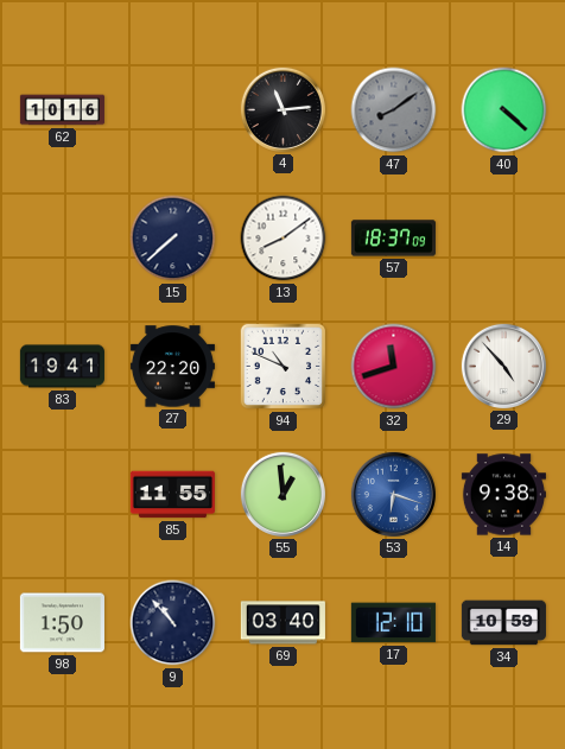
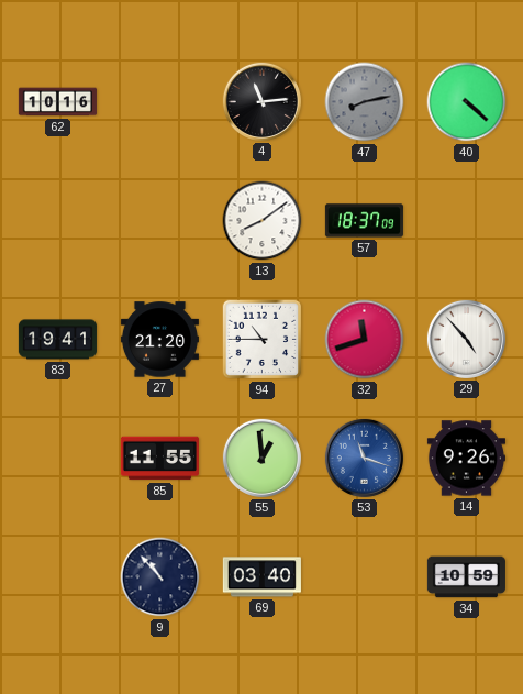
47: 8:09 -> 8:13 (365, 102)
15: 7:38 -> none (173, 239)
27: 22:20 -> 21:20 (159, 340)
94: 10:49 -> 10:45 (263, 340)
53: 6:18 -> 11:18 (364, 458)
14: 9:38 -> 9:26 (466, 459)
98: 1:50 -> none (62, 623)
17: 12:10 -> none (393, 623)
